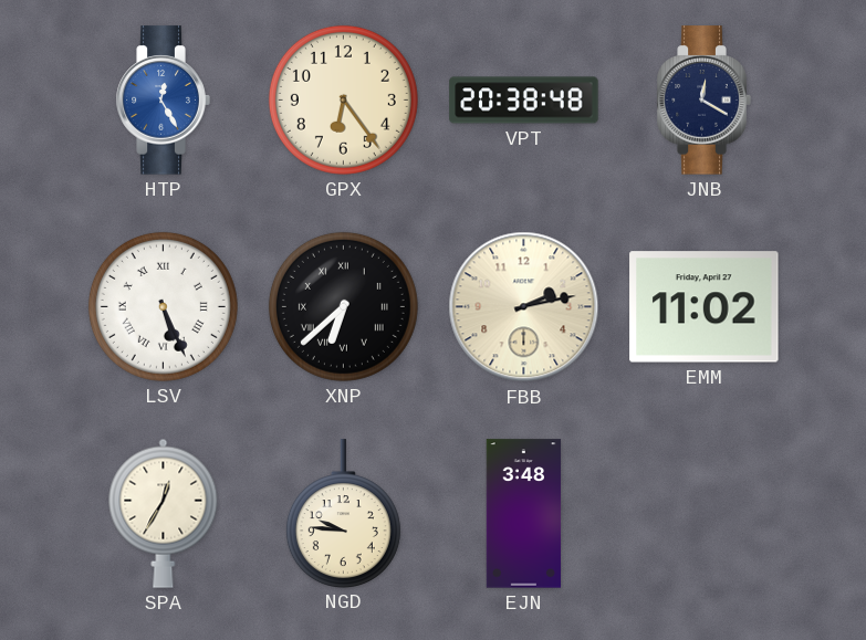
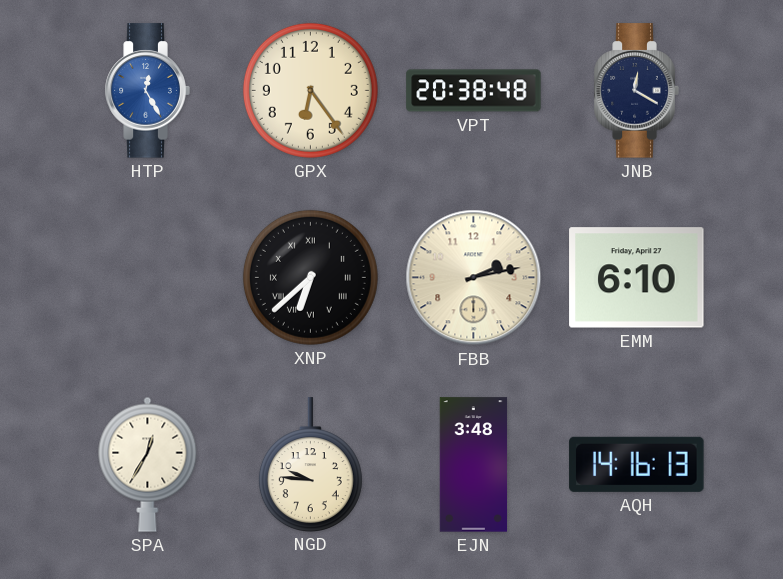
LSV: 5:26 -> none (163, 306)
EMM: 11:02 -> 6:10 (637, 278)
AQH: none -> 14:16 (637, 464)
